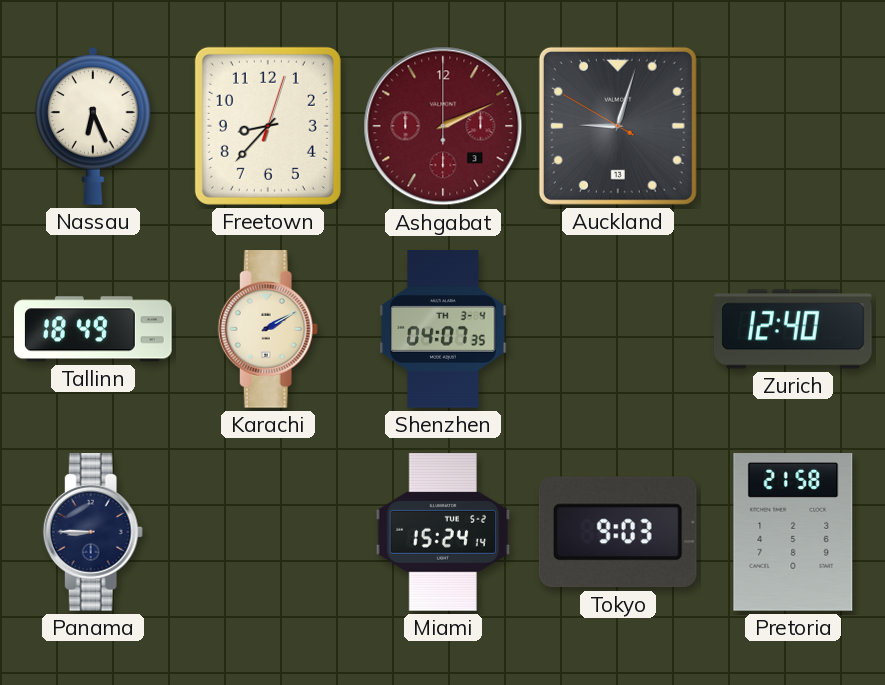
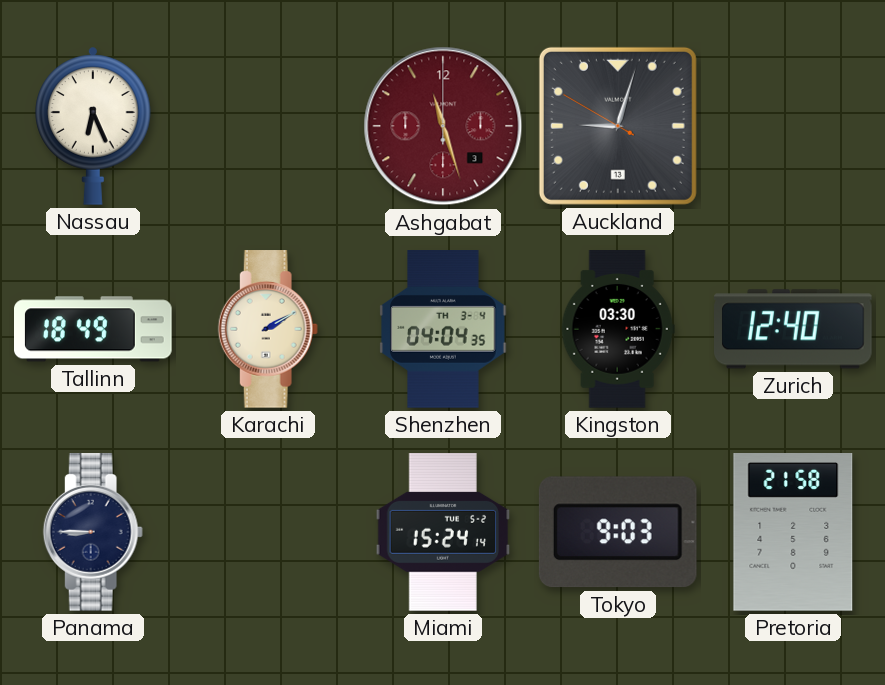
Freetown: 8:37 -> none (268, 126)
Ashgabat: 2:11 -> 11:27 (443, 126)
Shenzhen: 04:07 -> 04:04 (443, 329)
Kingston: none -> 03:30 (618, 329)
